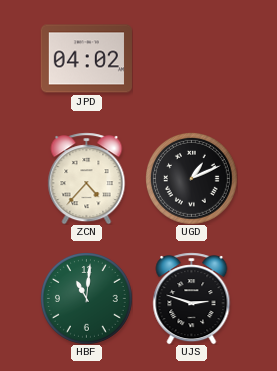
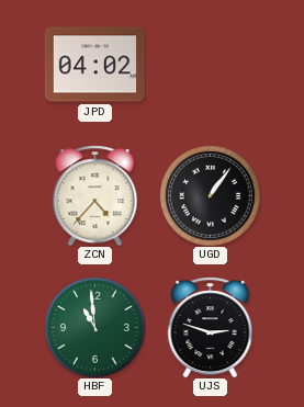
UGD: 1:11 -> 1:06 (211, 196)
HBF: 11:01 -> 10:59 (95, 328)
